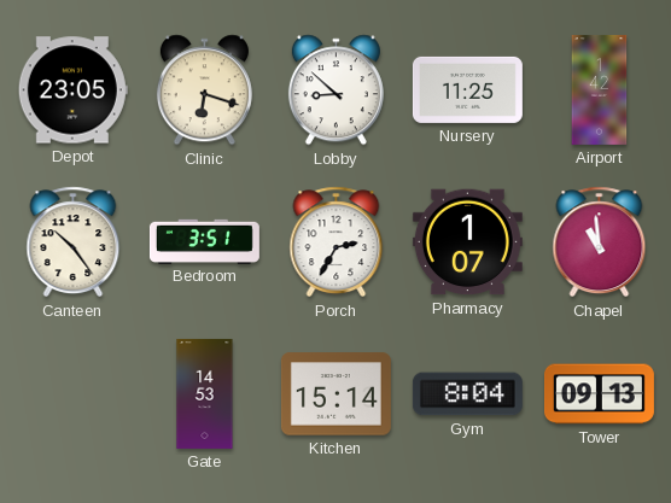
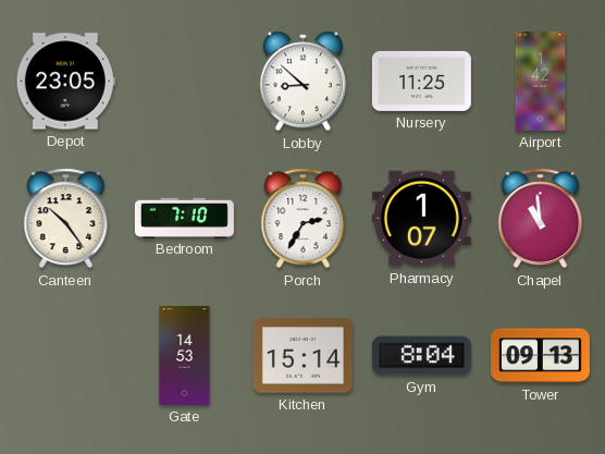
Clinic: 6:18 -> none (204, 90)
Bedroom: 3:51 -> 7:10 (184, 218)
